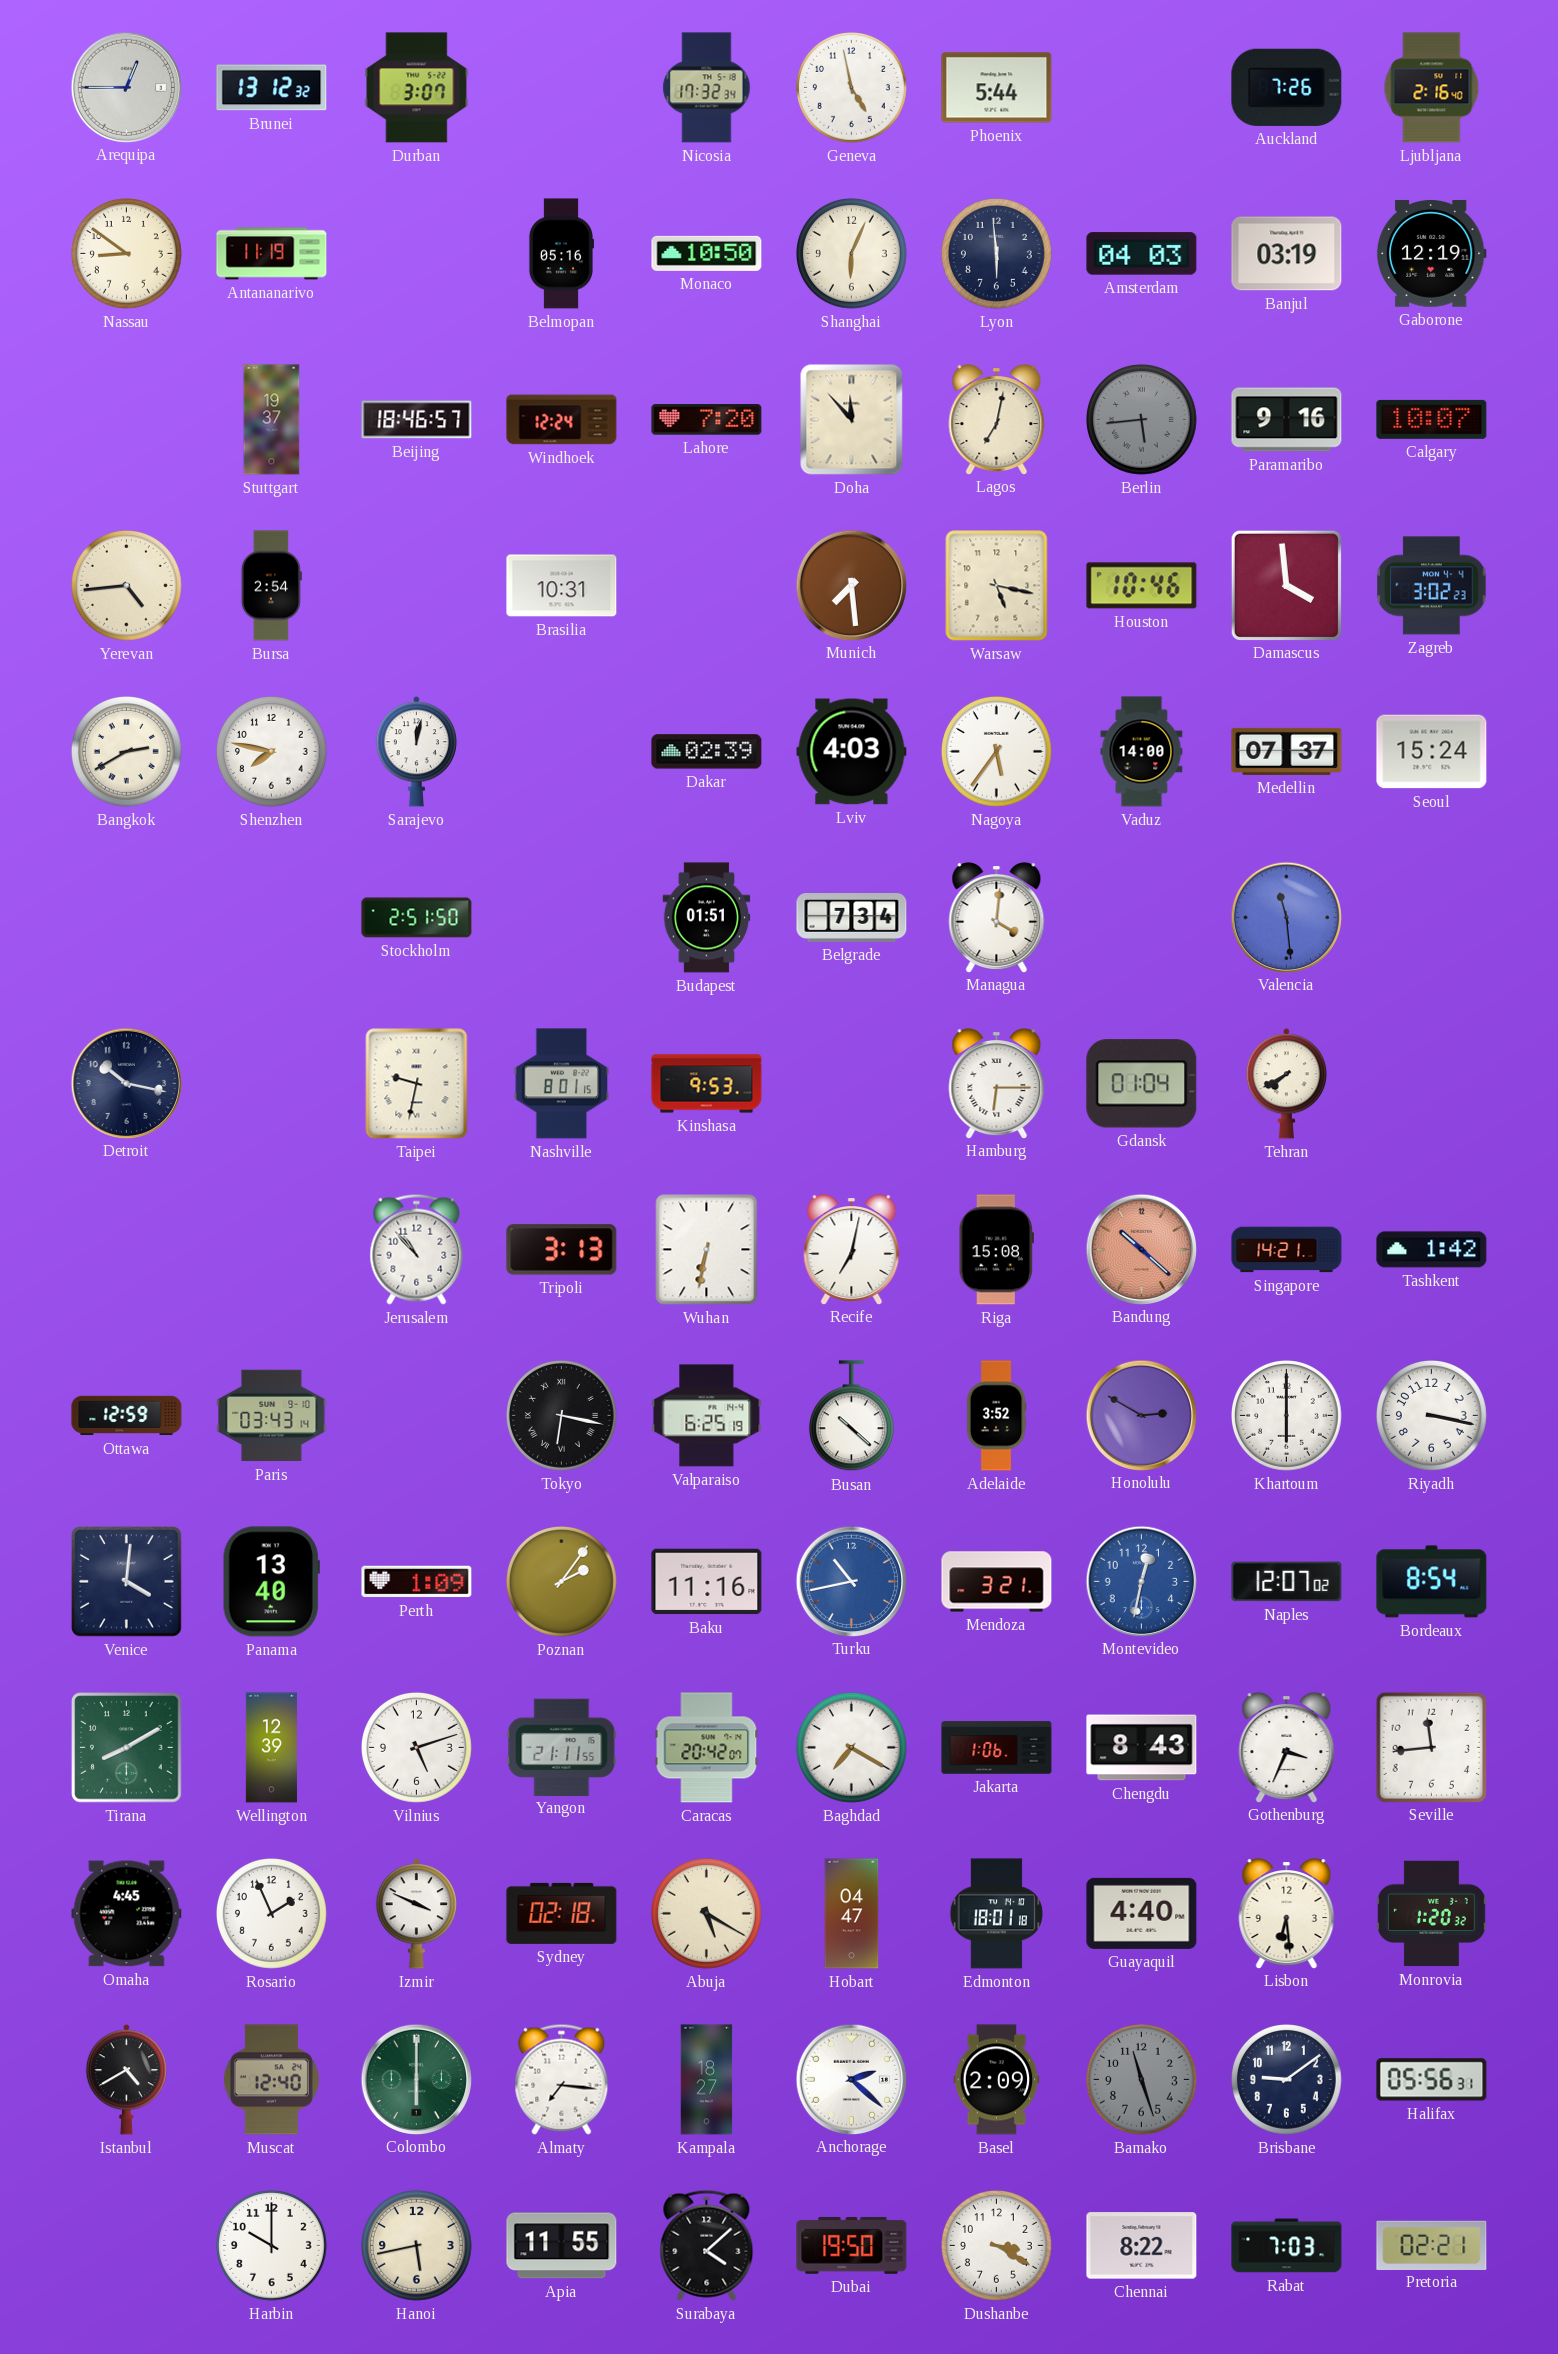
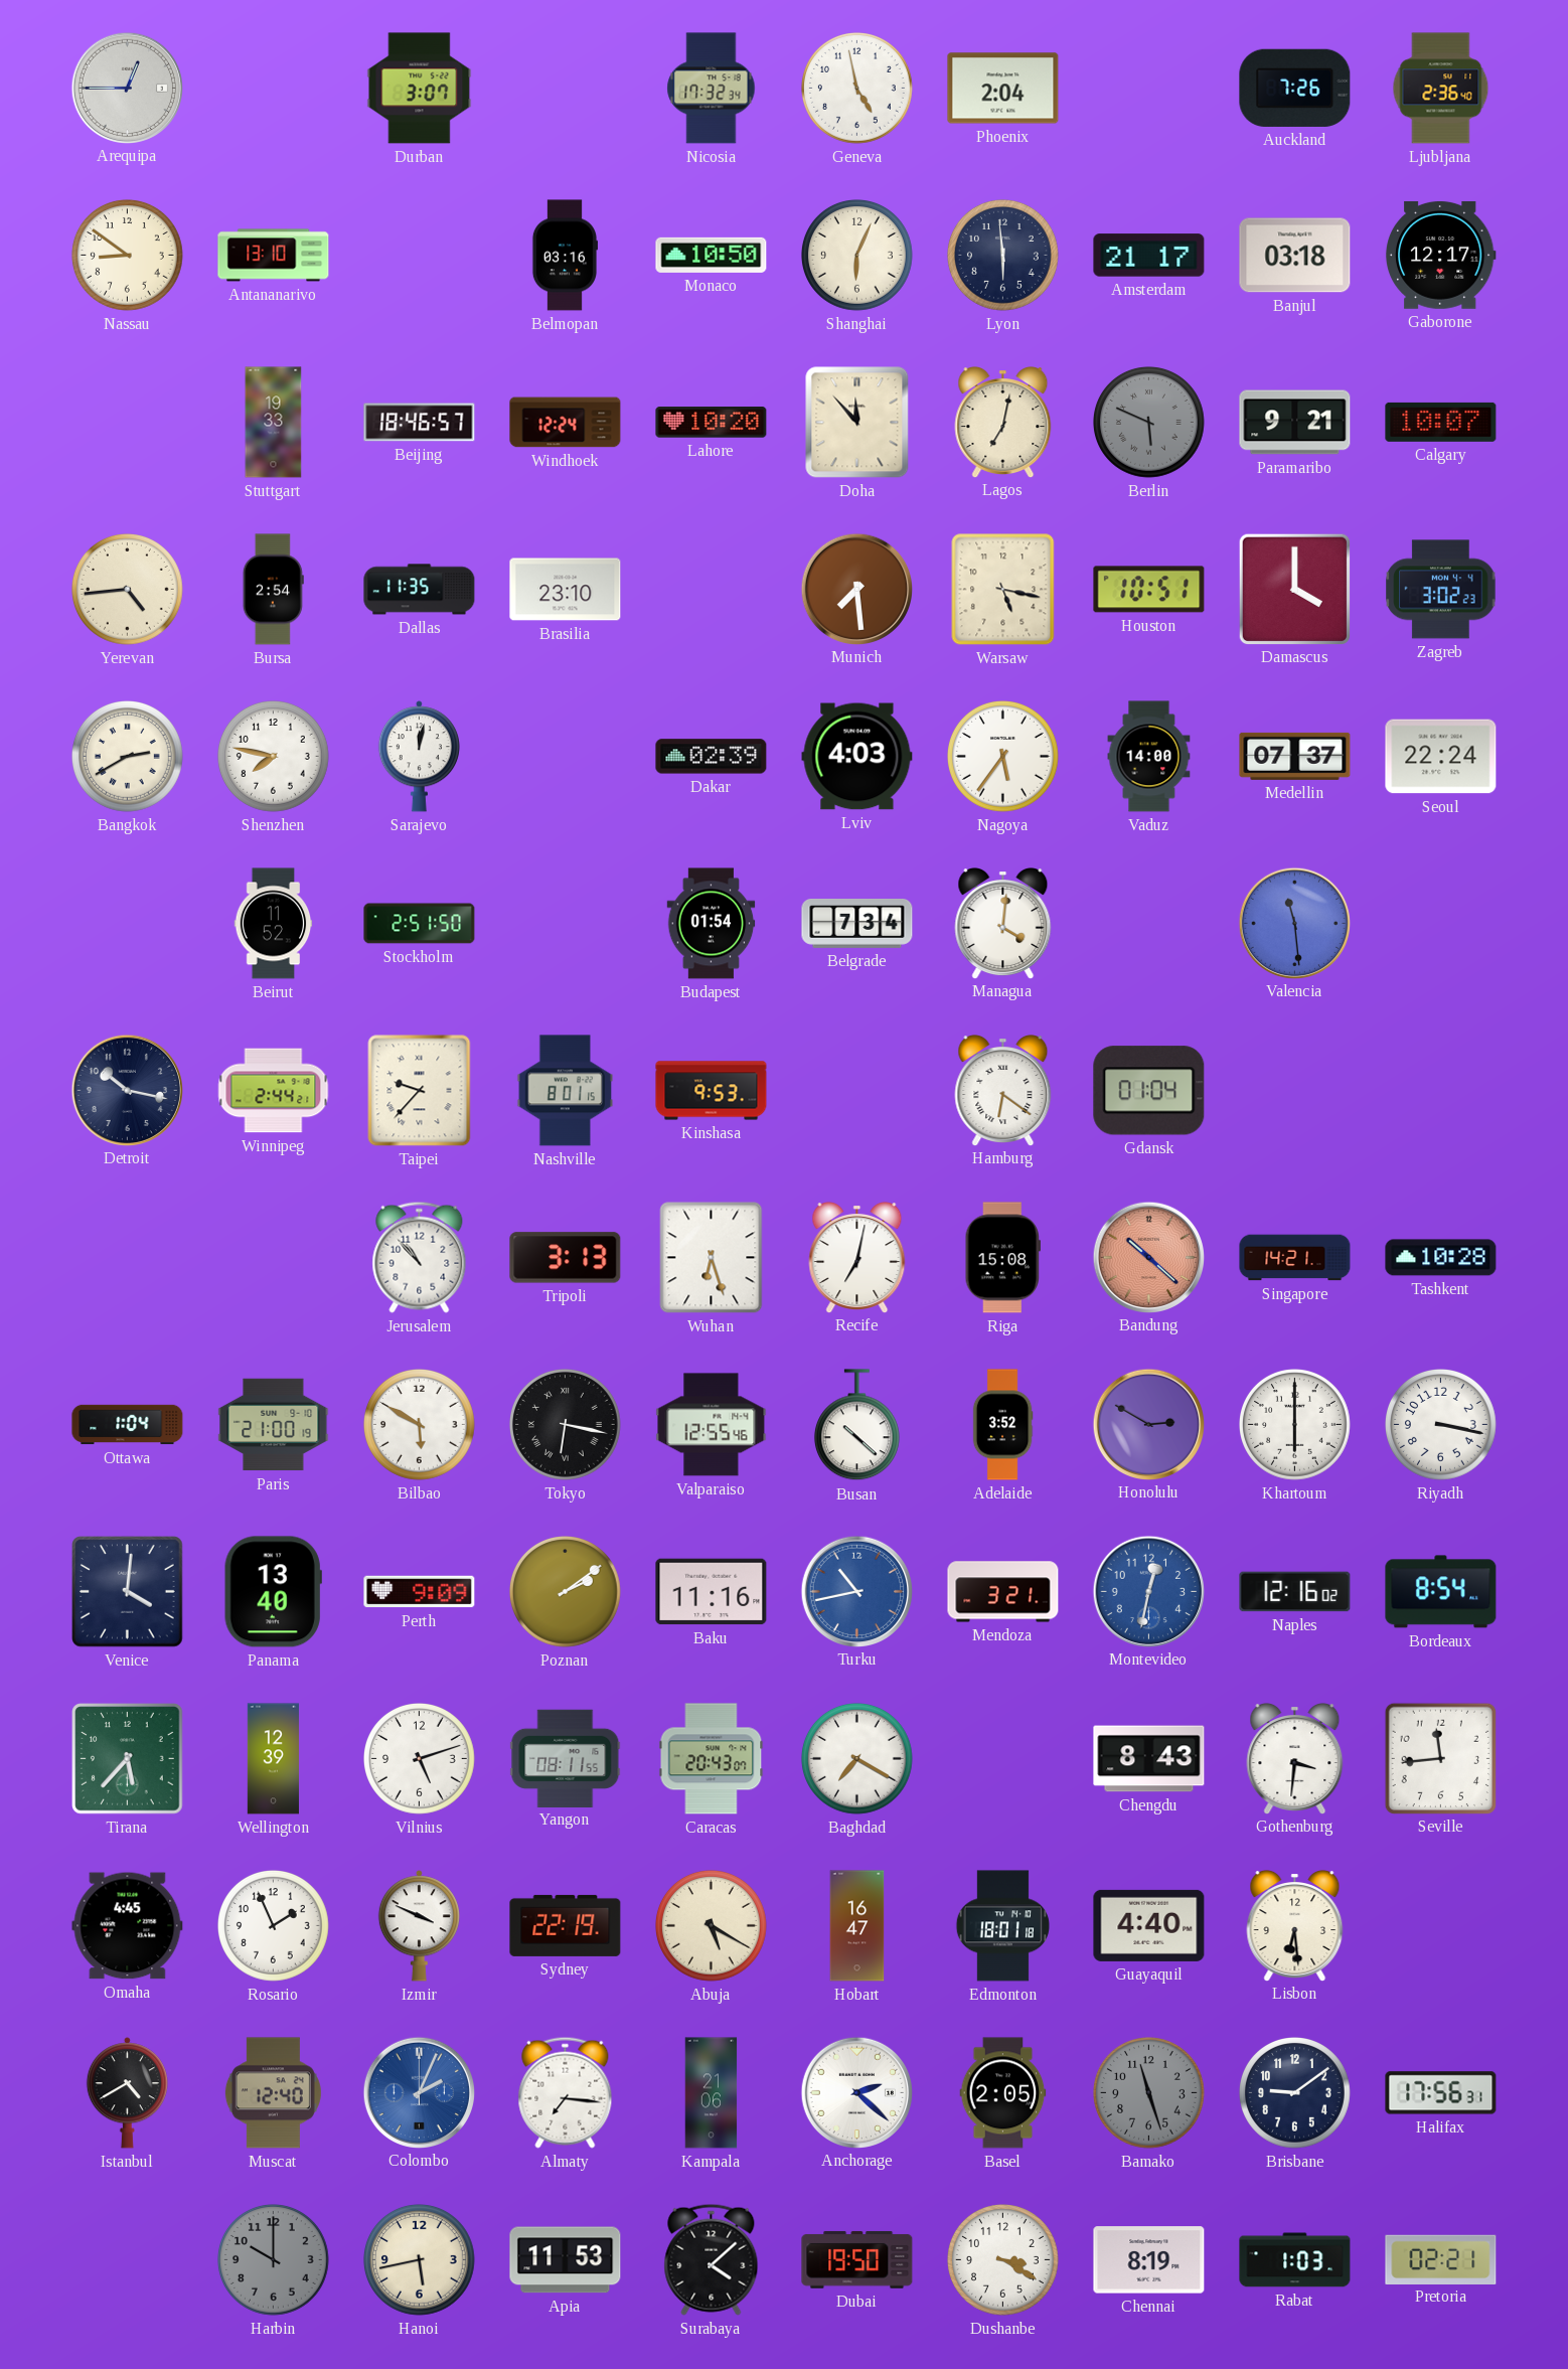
Brunei: 13:12 -> none (272, 88)
Phoenix: 5:44 -> 2:04 (1003, 89)
Ljubljana: 2:16 -> 2:36 (1441, 89)
Antananarivo: 11:19 -> 13:10 (274, 256)
Belmopan: 05:16 -> 03:16 (564, 256)
Amsterdam: 04:03 -> 21:17 (1149, 256)
Banjul: 03:19 -> 03:18 (1295, 256)
Gaborone: 12:19 -> 12:17 (1440, 255)
Stuttgart: 19:37 -> 19:33 (274, 423)
Lahore: 7:20 -> 10:20 (712, 423)
Berlin: 5:44 -> 5:49 (1149, 423)
Paramaribo: 9:16 -> 9:21 (1295, 423)
Dallas: none -> 11:35 (420, 590)
Brasilia: 10:31 -> 23:10 (566, 590)
Houston: 10:46 -> 10:51 (1149, 590)
Damascus: 3:59 -> 4:00 (1294, 589)
Seoul: 15:24 -> 22:24 (1441, 757)
Beirut: none -> 11:52 (274, 924)
Budapest: 01:51 -> 01:54 (712, 924)
Winnipeg: none -> 2:44 (274, 1091)
Taipei: 9:32 -> 9:37 (420, 1091)
Hamburg: 6:15 -> 6:21 (1003, 1091)
Tehran: 7:40 -> none (1286, 1084)
Wuhan: 6:32 -> 6:27 (712, 1258)
Tashkent: 1:42 -> 10:28 (1441, 1258)
Ottawa: 12:59 -> 1:04 (128, 1425)
Paris: 03:43 -> 21:00 (274, 1425)
Bilbao: none -> 5:50 (420, 1425)
Valparaiso: 6:25 -> 12:55 (712, 1425)
Perth: 1:09 -> 9:09 (420, 1592)
Poznan: 2:06 -> 2:09 (566, 1592)
Naples: 12:07 -> 12:16 (1295, 1592)
Tirana: 8:10 -> 5:37 (128, 1759)
Yangon: 21:11 -> 08:11 (566, 1758)
Caracas: 20:42 -> 20:43 (712, 1759)
Jakarta: 1:06 -> none (997, 1748)
Gothenburg: 3:34 -> 3:31 (1295, 1759)
Sydney: 02:18 -> 22:19 (566, 1925)
Hobart: 04:47 -> 16:47 (857, 1926)
Monrovia: 1:20 -> none (1431, 1914)
Colombo: 6:00 -> 2:04 (419, 2092)
Colombo dial: green -> blue (419, 2092)
Kampala: 18:27 -> 21:06 (712, 2093)
Basel: 2:09 -> 2:05 (1003, 2093)
Halifax: 05:56 -> 17:56 (1441, 2093)
Harbin dial: white -> grey (274, 2260)
Apia: 11:55 -> 11:53 (566, 2260)
Chennai: 8:22 -> 8:19 (1149, 2260)
Rabat: 7:03 -> 1:03 (1295, 2260)
